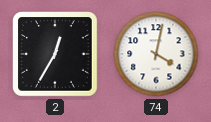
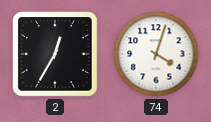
74: 4:02 -> 4:03 (156, 54)
